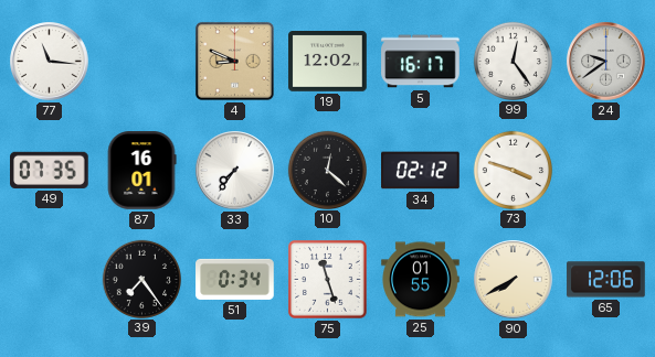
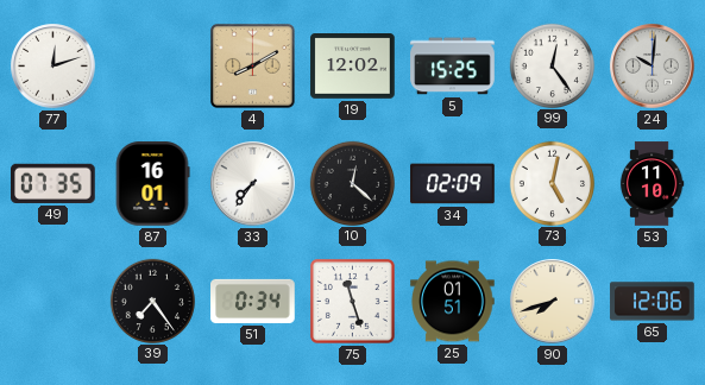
77: 11:16 -> 12:12 (53, 67)
4: 8:49 -> 8:10 (252, 65)
5: 16:17 -> 15:25 (453, 67)
24: 9:39 -> 10:01 (653, 67)
34: 02:12 -> 02:09 (453, 184)
73: 3:48 -> 5:02 (552, 183)
53: none -> 11:10 (652, 184)
25: 01:55 -> 01:51 (453, 302)
90: 7:40 -> 7:42 (553, 302)
